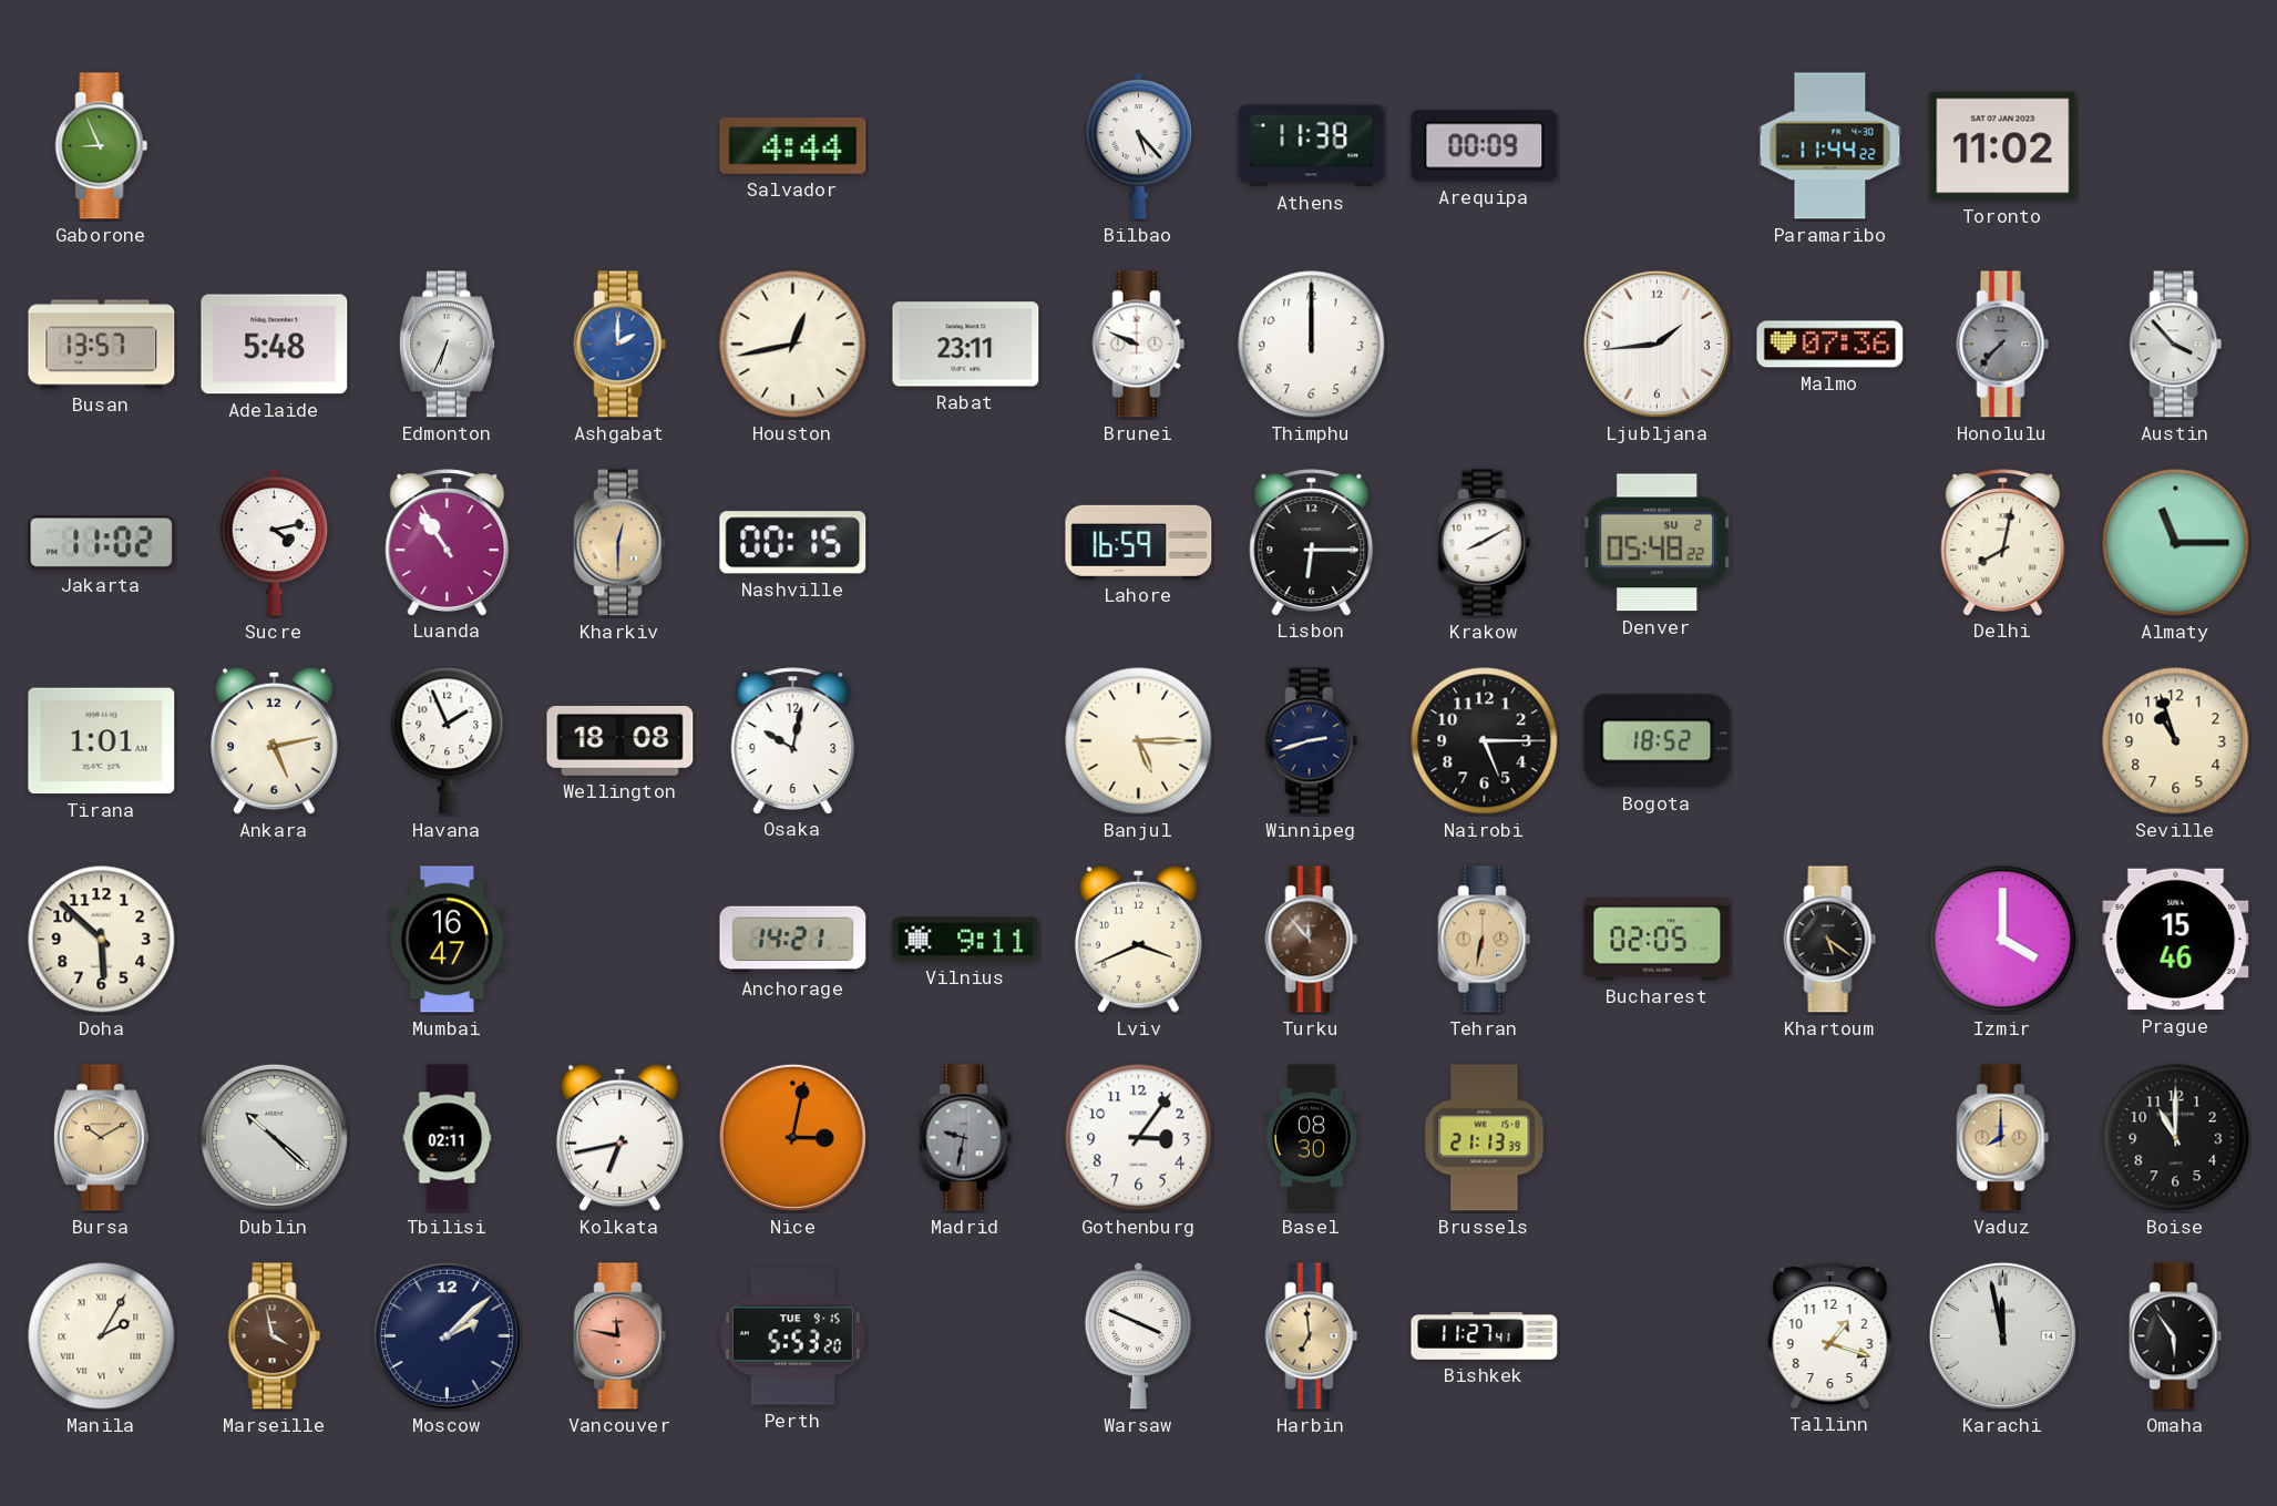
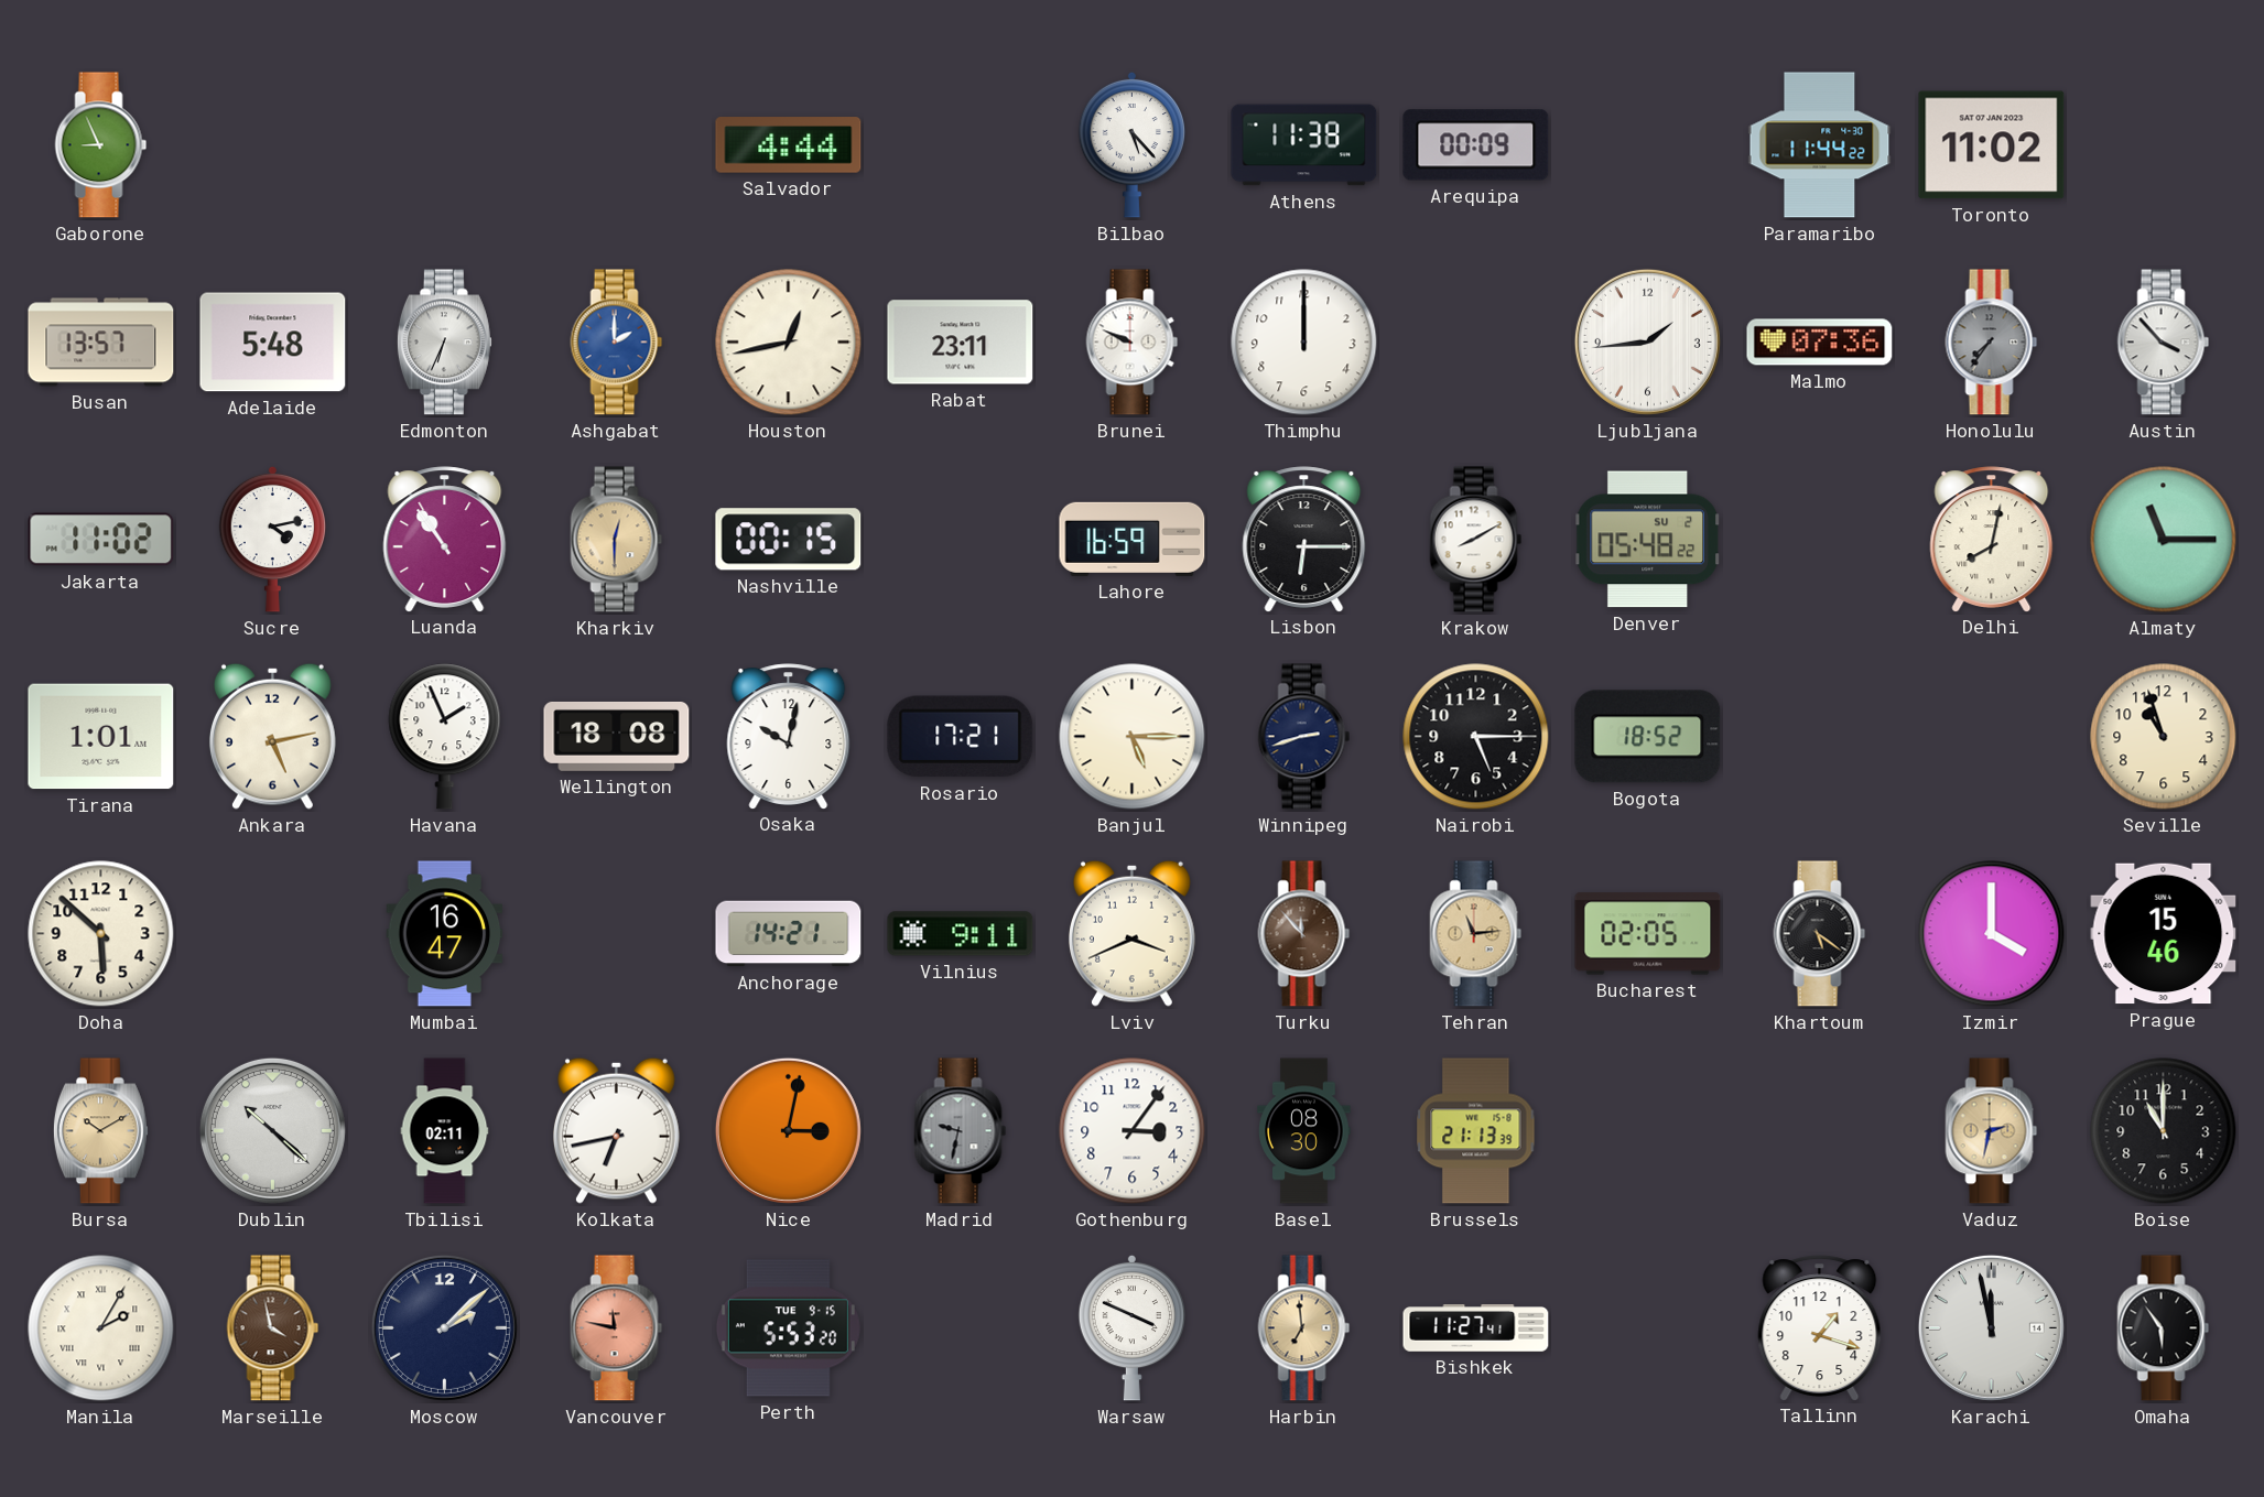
Honolulu: 7:37 -> 7:36 (1992, 343)
Rosario: none -> 17:21 (961, 737)
Tehran: 6:32 -> 11:14 (1476, 934)
Vaduz: 8:00 -> 2:32 (1992, 1131)
